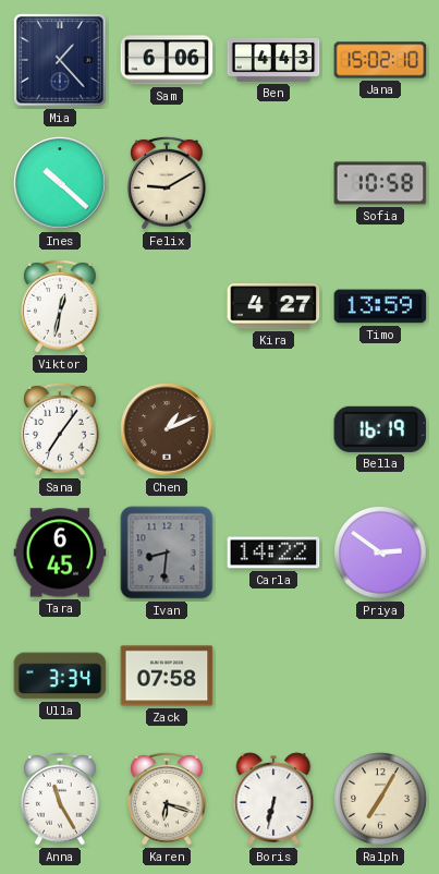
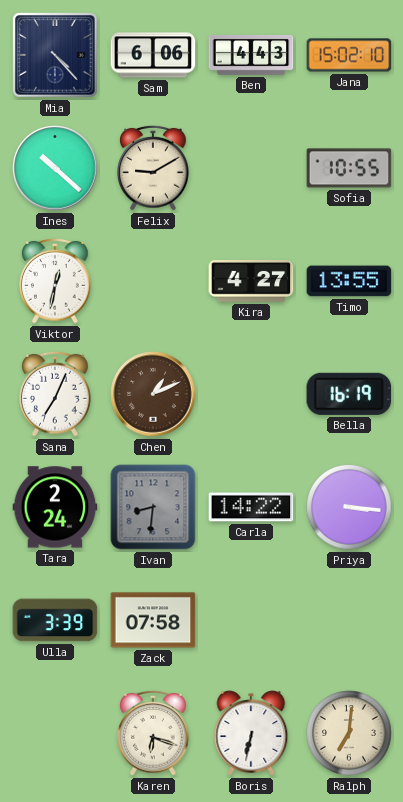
Mia: 1:23 -> 4:23 (56, 56)
Sofia: 10:58 -> 10:55 (349, 168)
Timo: 13:59 -> 13:55 (349, 281)
Sana: 7:06 -> 7:04 (55, 394)
Tara: 6:45 -> 2:24 (55, 507)
Priya: 2:51 -> 3:16 (349, 507)
Ulla: 3:34 -> 3:39 (55, 620)
Anna: 11:25 -> none (60, 799)
Ralph: 7:05 -> 7:01 (349, 733)
